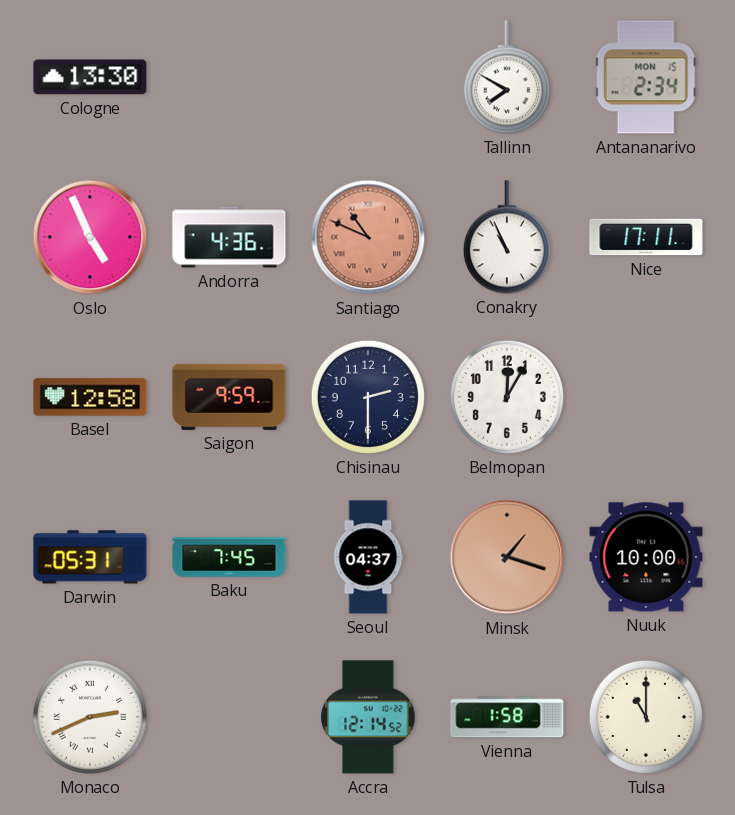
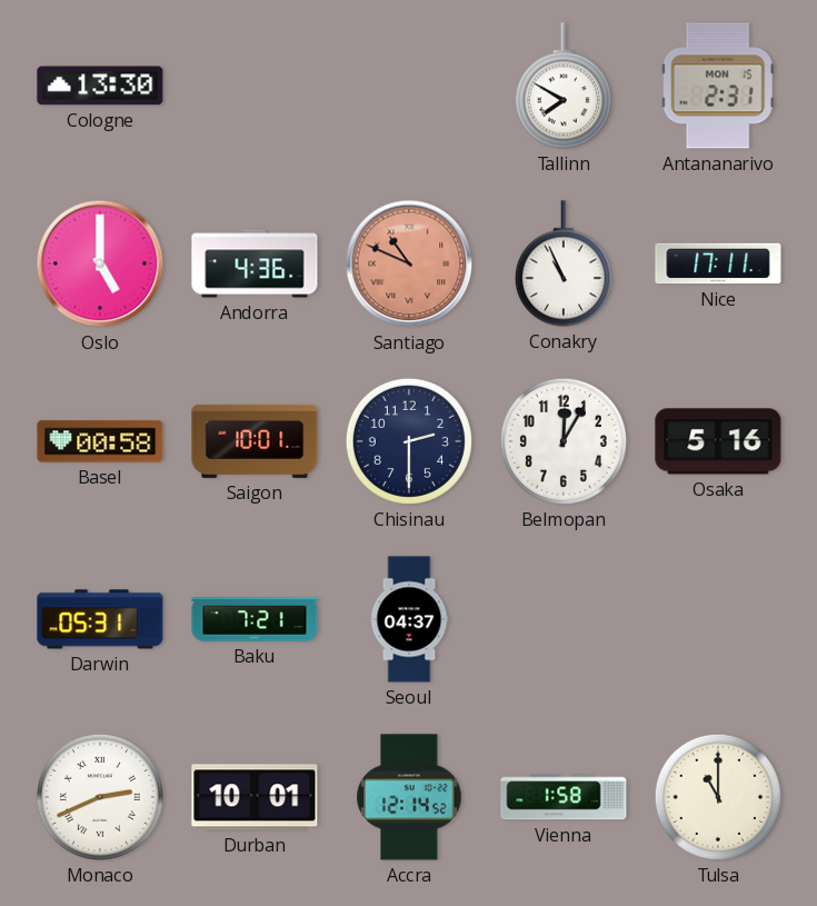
Antananarivo: 2:34 -> 2:31 (718, 86)
Oslo: 4:56 -> 5:00 (100, 263)
Basel: 12:58 -> 00:58 (100, 441)
Saigon: 9:59 -> 10:01 (255, 441)
Osaka: none -> 5:16 (718, 441)
Baku: 7:45 -> 7:21 (255, 619)
Minsk: 1:18 -> none (507, 557)
Nuuk: 10:00 -> none (646, 557)
Durban: none -> 10:01 (255, 797)
